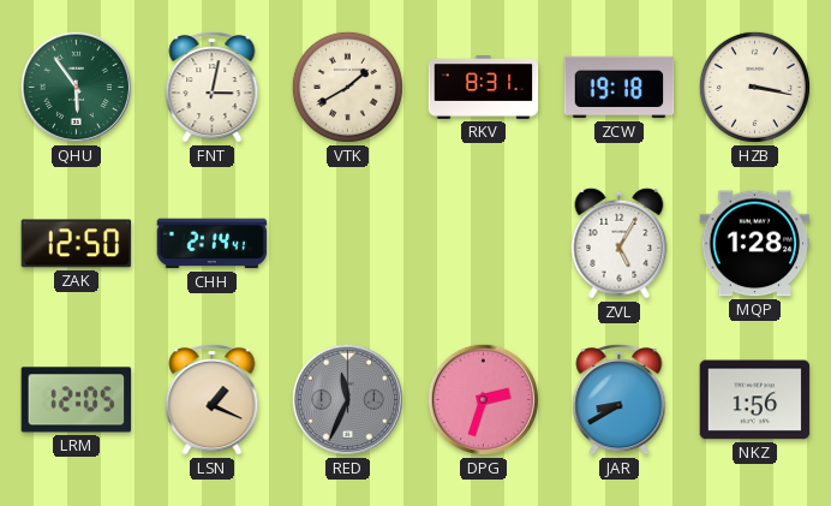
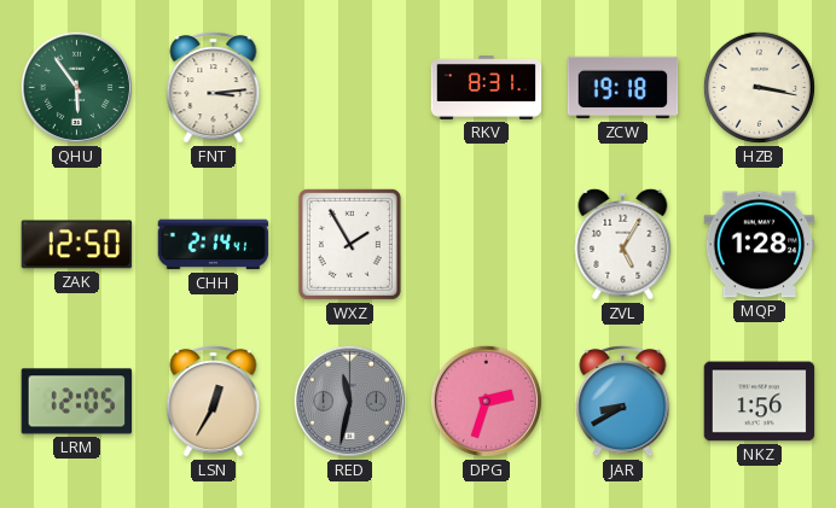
FNT: 3:02 -> 3:14 (214, 87)
VTK: 1:40 -> none (347, 87)
WXZ: none -> 1:55 (349, 244)
LSN: 1:19 -> 12:35 (214, 401)
RED: 11:34 -> 11:32 (349, 401)
